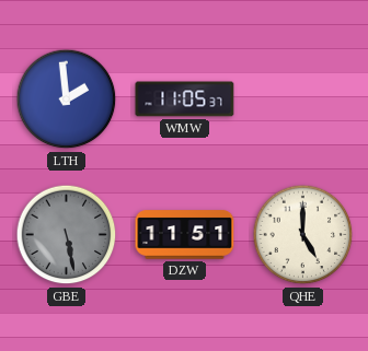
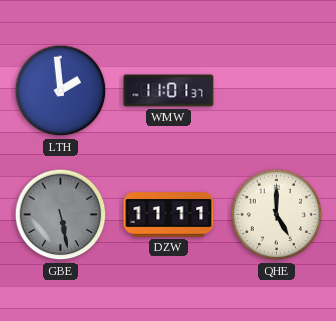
WMW: 11:05 -> 11:01 (169, 91)
DZW: 11:51 -> 11:11 (169, 215)
